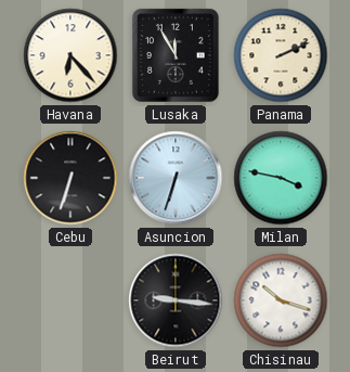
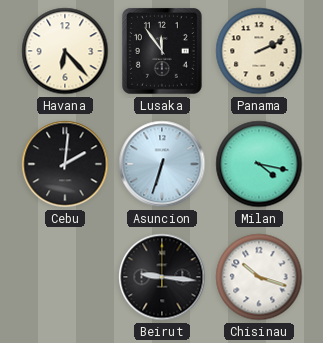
Lusaka: 11:55 -> 11:54 (162, 52)
Cebu: 6:33 -> 2:01 (65, 164)
Milan: 3:47 -> 4:17 (259, 164)
